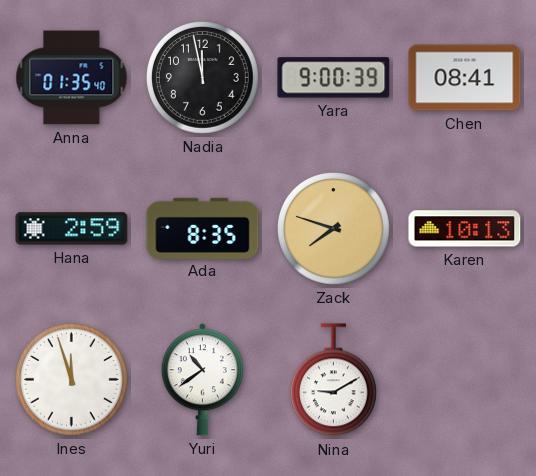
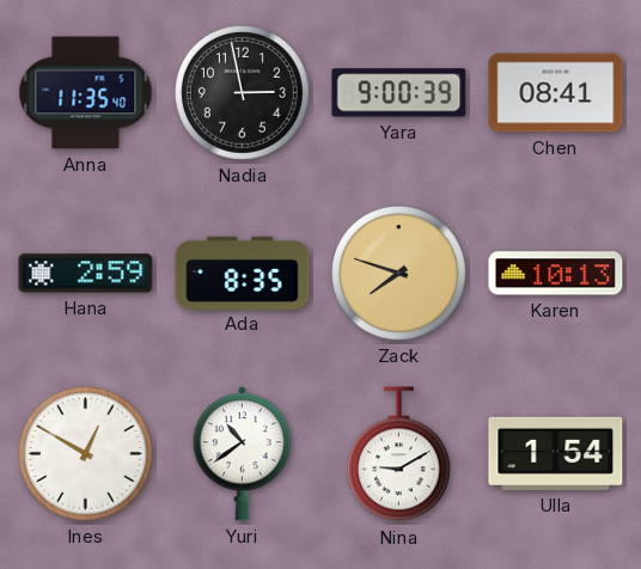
Anna: 01:35 -> 11:35 (86, 93)
Nadia: 11:58 -> 2:58 (243, 93)
Ines: 11:57 -> 12:50 (86, 454)
Ulla: none -> 1:54 (556, 453)
